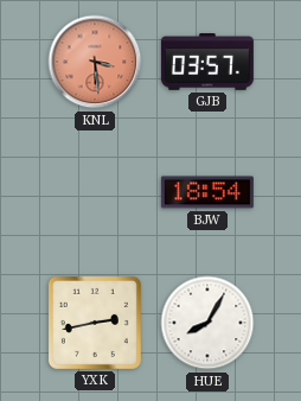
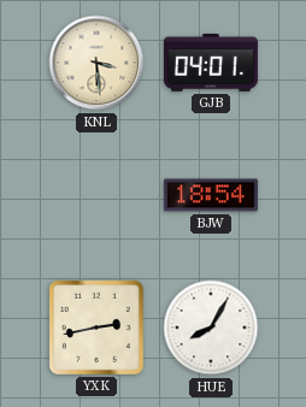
KNL dial: salmon -> cream (96, 63)
GJB: 03:57 -> 04:01 (211, 63)
